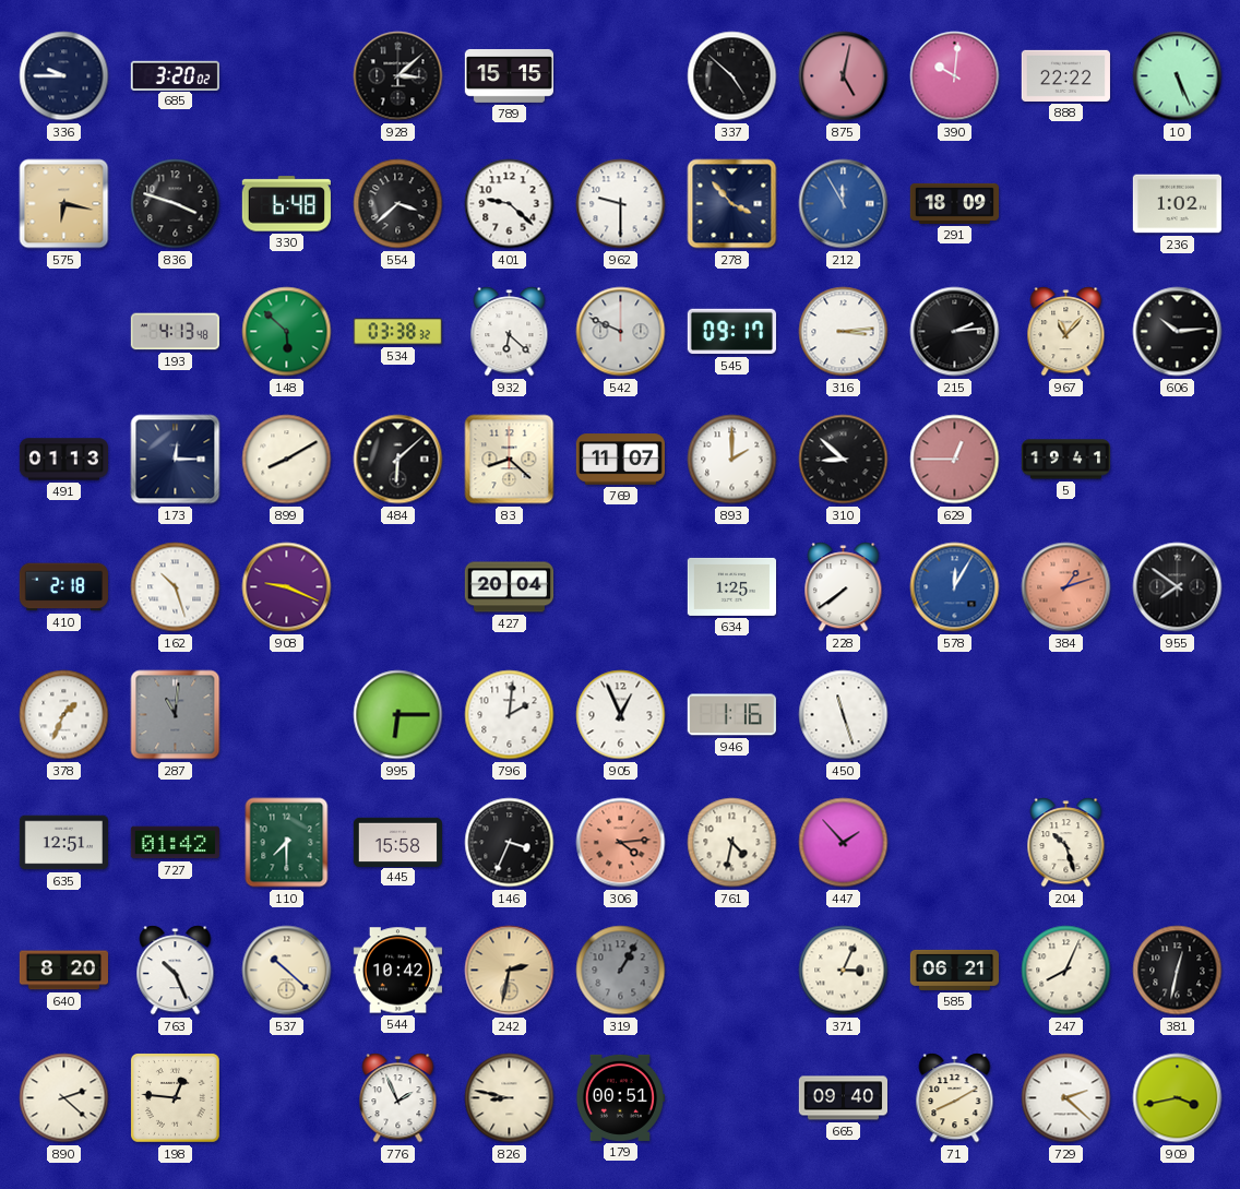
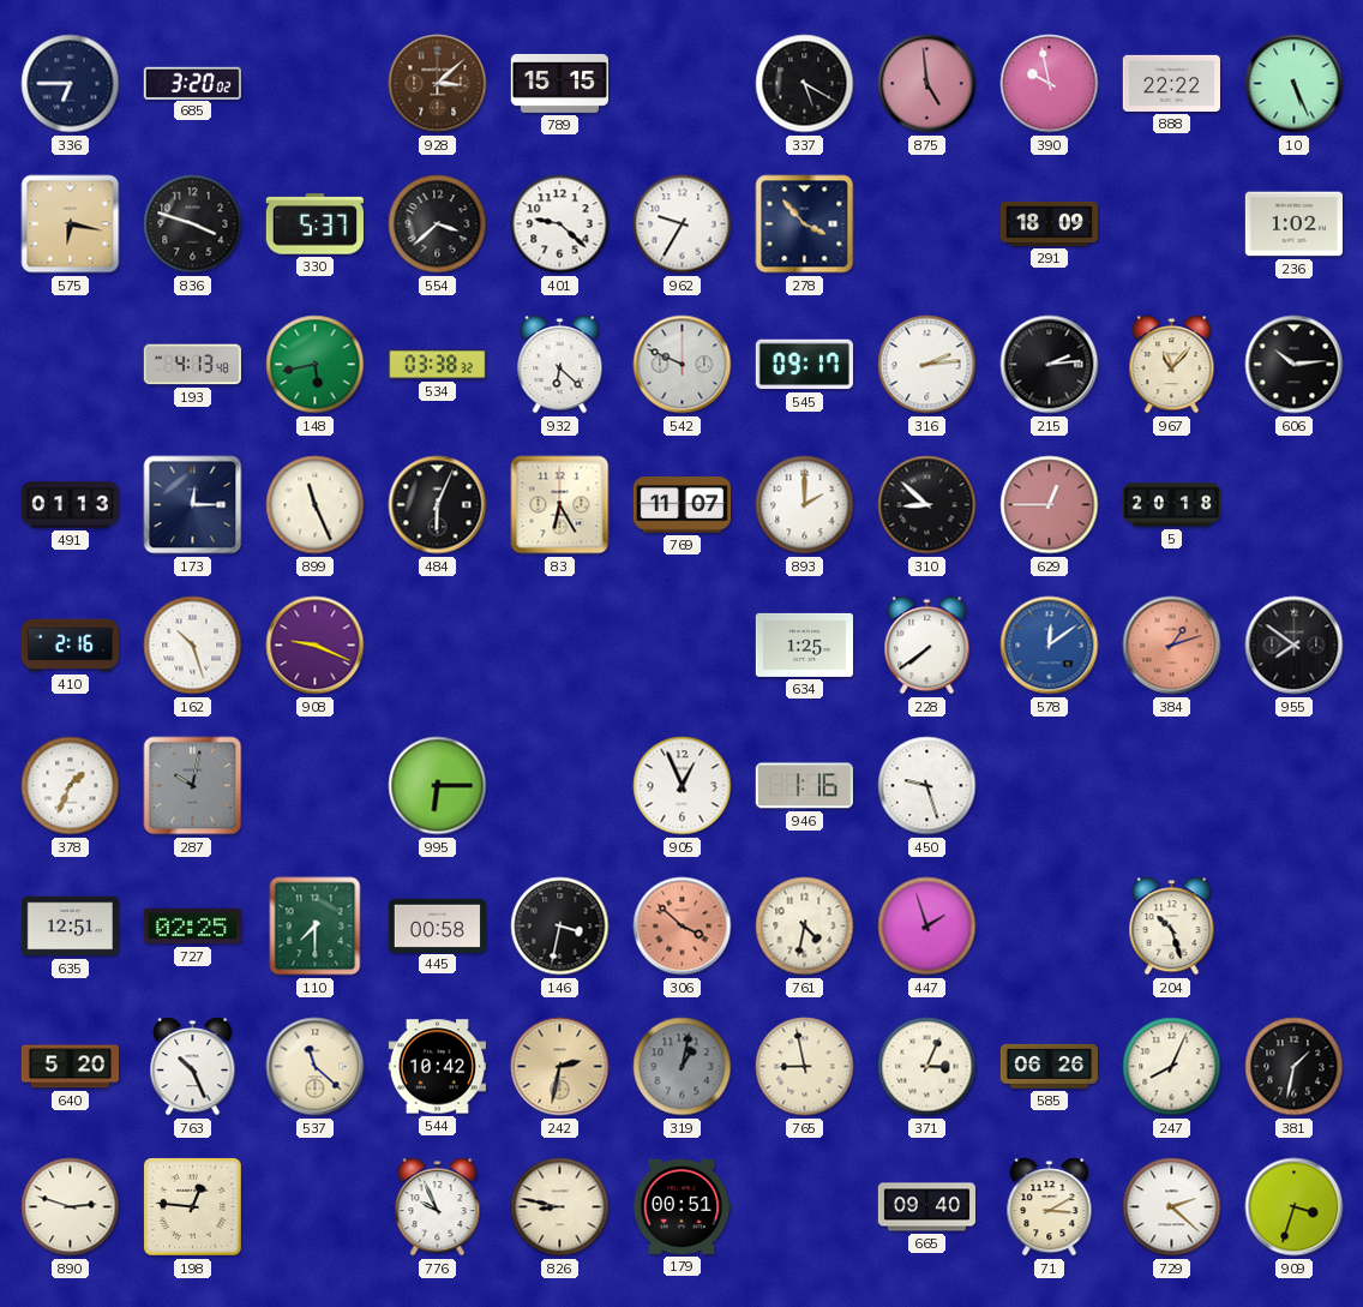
336: 9:45 -> 6:45 (71, 84)
928 dial: black -> brown (438, 84)
337: 4:52 -> 5:20 (805, 84)
875: 5:02 -> 4:59 (927, 84)
390: 10:01 -> 9:58 (1050, 84)
330: 6:48 -> 5:37 (314, 224)
962: 9:30 -> 9:35 (683, 224)
212: 11:55 -> none (844, 204)
148: 5:52 -> 5:43 (316, 365)
316: 3:14 -> 2:14 (927, 365)
899: 8:10 -> 11:26 (316, 505)
484: 6:08 -> 6:04 (438, 505)
83: 8:22 -> 6:25 (560, 505)
5: 19:41 -> 20:18 (1171, 505)
410: 2:18 -> 2:16 (70, 646)
427: 20:04 -> none (509, 587)
578: 12:05 -> 12:09 (1050, 646)
287: 11:01 -> 10:02 (193, 786)
796: 2:01 -> none (510, 715)
450: 11:27 -> 9:27 (927, 786)
727: 01:42 -> 02:25 (192, 927)
445: 15:58 -> 00:58 (437, 925)
146: 3:34 -> 3:32 (560, 927)
306: 4:14 -> 3:52 (683, 927)
447: 1:53 -> 1:57 (927, 927)
640: 8:20 -> 5:20 (70, 1067)
537: 10:22 -> 11:22 (316, 1067)
319: 1:05 -> 1:02 (683, 1067)
765: none -> 8:58 (805, 1067)
585: 06:21 -> 06:26 (1049, 1066)
381: 12:32 -> 1:32 (1295, 1067)
890: 2:22 -> 2:48 (71, 1207)
776: 1:56 -> 9:56 (438, 1207)
71: 8:10 -> 3:10 (1050, 1207)
909: 3:43 -> 3:33 (1295, 1207)
